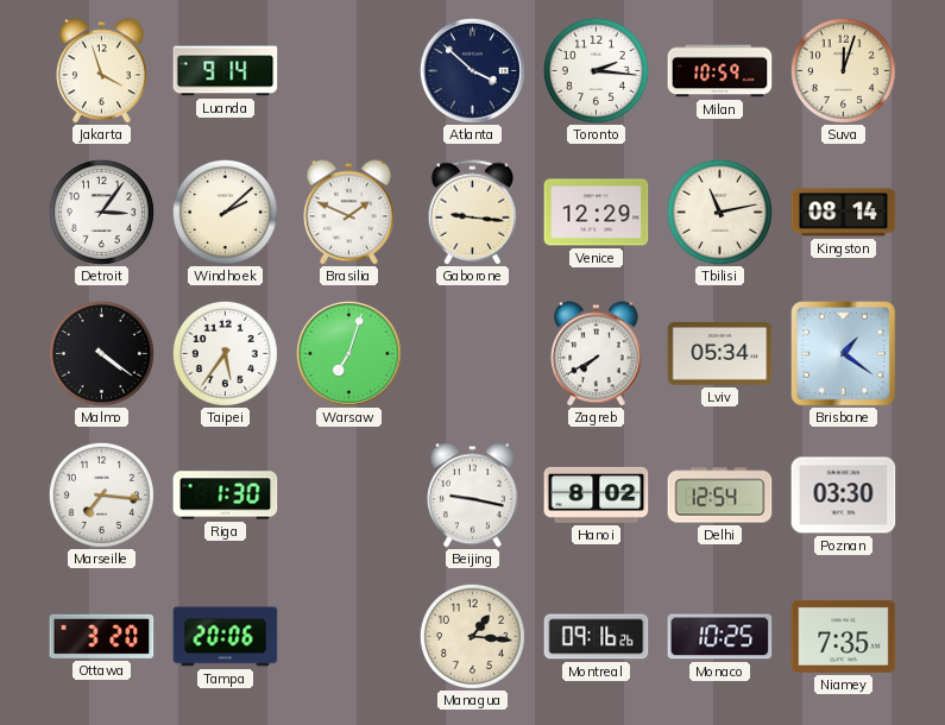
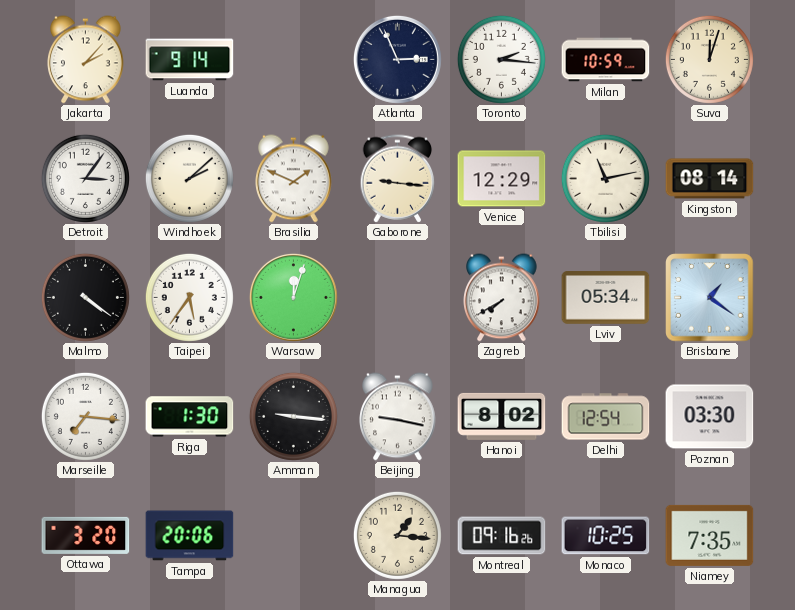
Jakarta: 3:57 -> 2:07 (86, 60)
Atlanta: 3:52 -> 2:56 (397, 59)
Warsaw: 7:03 -> 12:03 (293, 297)
Amman: none -> 9:16 (293, 416)
